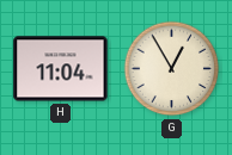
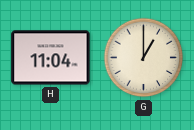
G: 12:55 -> 1:00 (144, 58)
